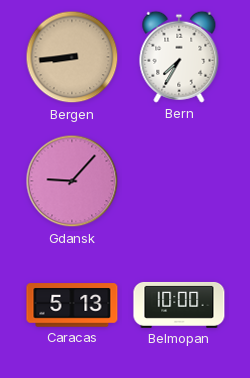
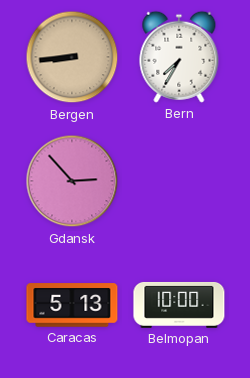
Gdansk: 9:07 -> 2:53 (72, 181)
